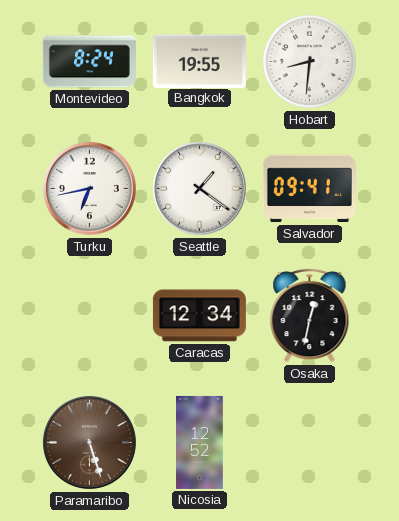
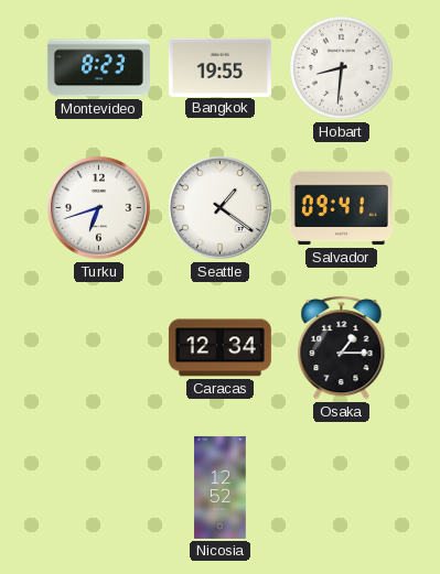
Montevideo: 8:24 -> 8:23 (98, 68)
Turku: 6:43 -> 6:42 (98, 207)
Osaka: 12:32 -> 1:15 (342, 347)
Paramaribo: 5:27 -> none (89, 442)
